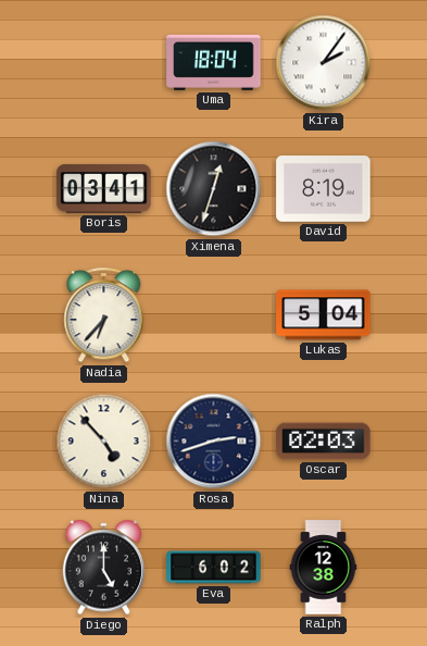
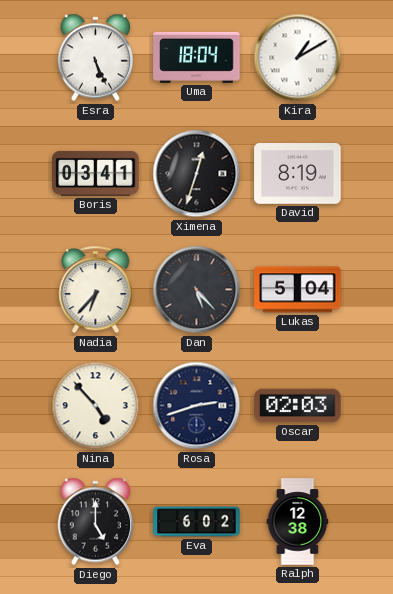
Esra: none -> 5:26 (96, 58)
Kira: 2:06 -> 1:10 (298, 58)
Dan: none -> 5:23 (197, 290)
